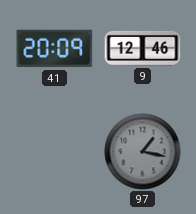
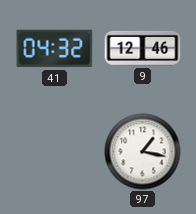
41: 20:09 -> 04:32 (55, 49)
97 dial: grey -> white (143, 152)
